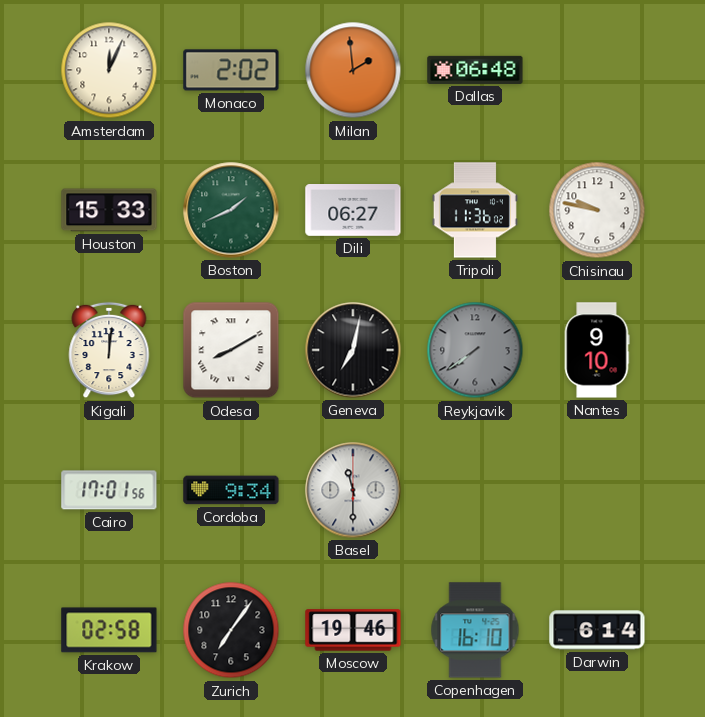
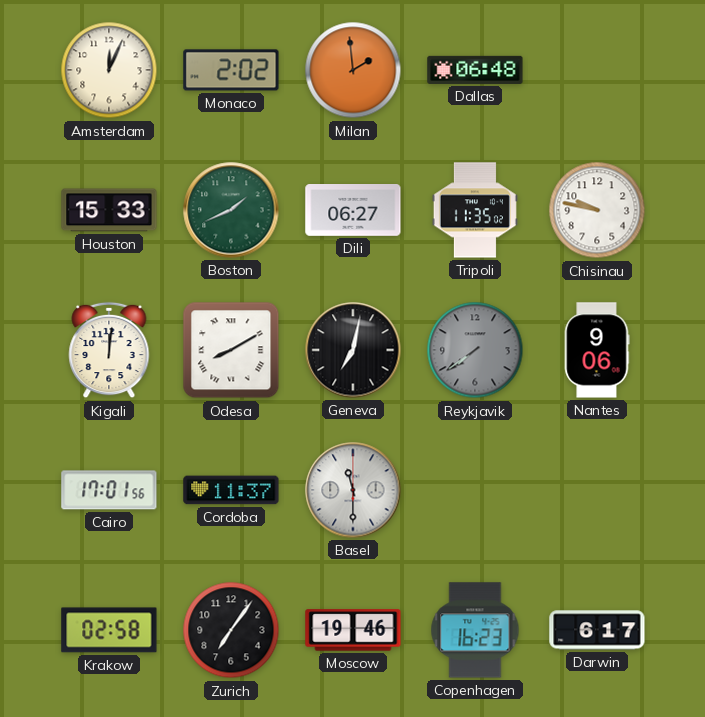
Tripoli: 11:36 -> 11:35 (475, 210)
Nantes: 9:10 -> 9:06 (597, 350)
Cordoba: 9:34 -> 11:37 (231, 490)
Copenhagen: 16:10 -> 16:23 (475, 630)
Darwin: 6:14 -> 6:17 (597, 630)
